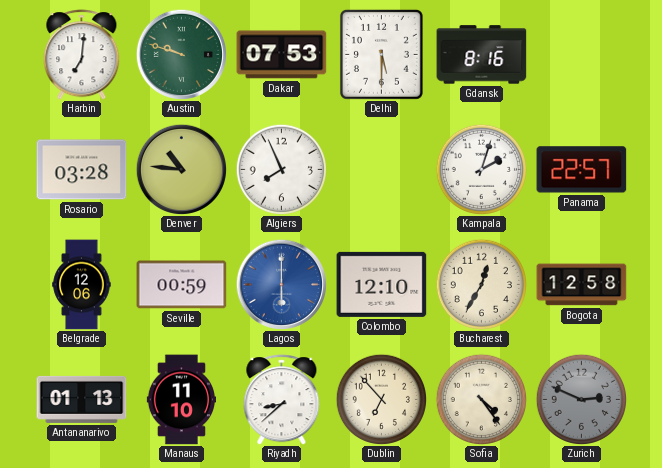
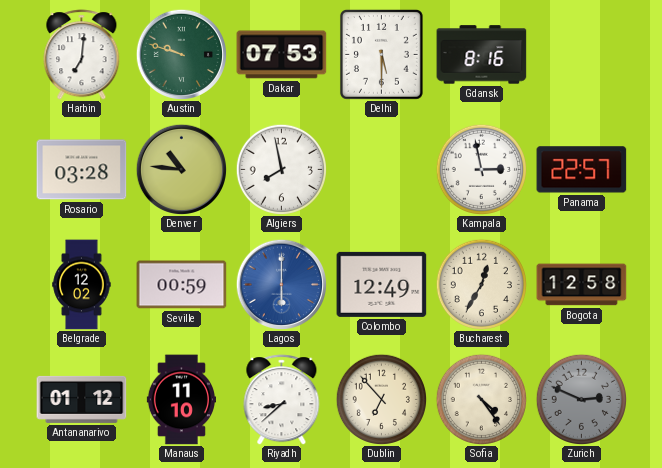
Algiers: 7:56 -> 7:58 (281, 169)
Kampala: 2:03 -> 2:58 (481, 169)
Belgrade: 12:06 -> 12:02 (82, 285)
Colombo: 12:10 -> 12:49 (382, 284)
Antananarivo: 01:13 -> 01:12 (82, 399)
